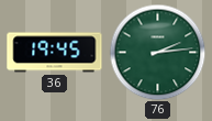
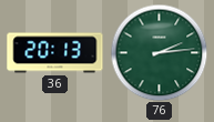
36: 19:45 -> 20:13 (55, 53)
